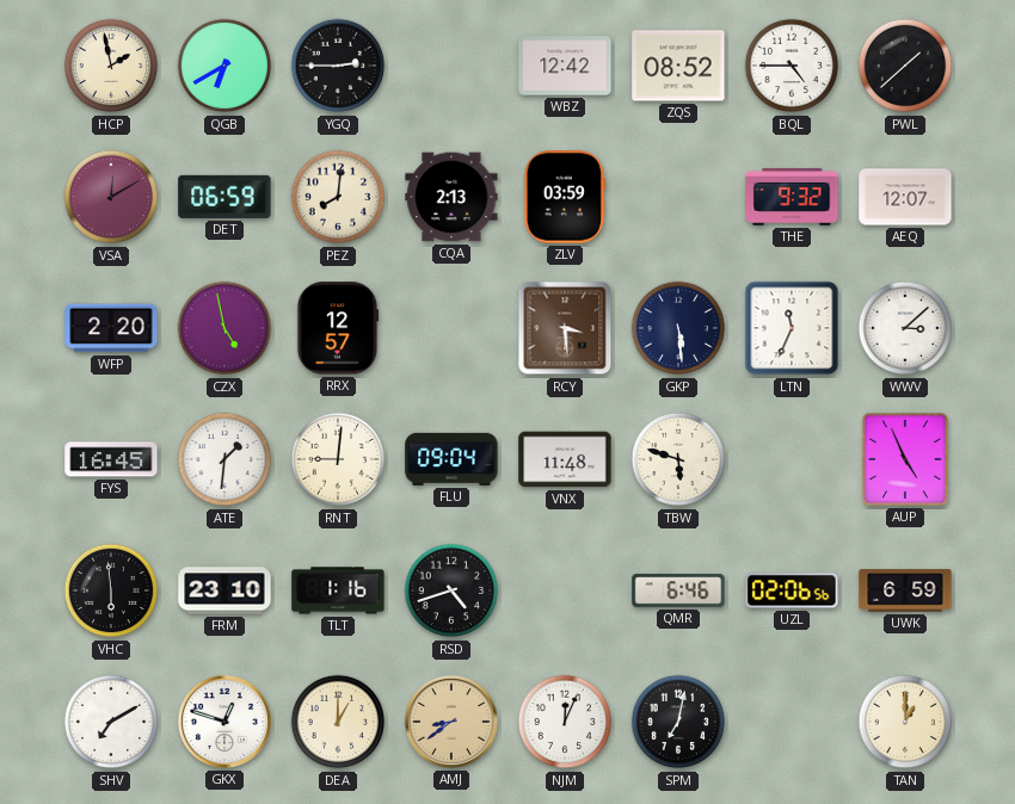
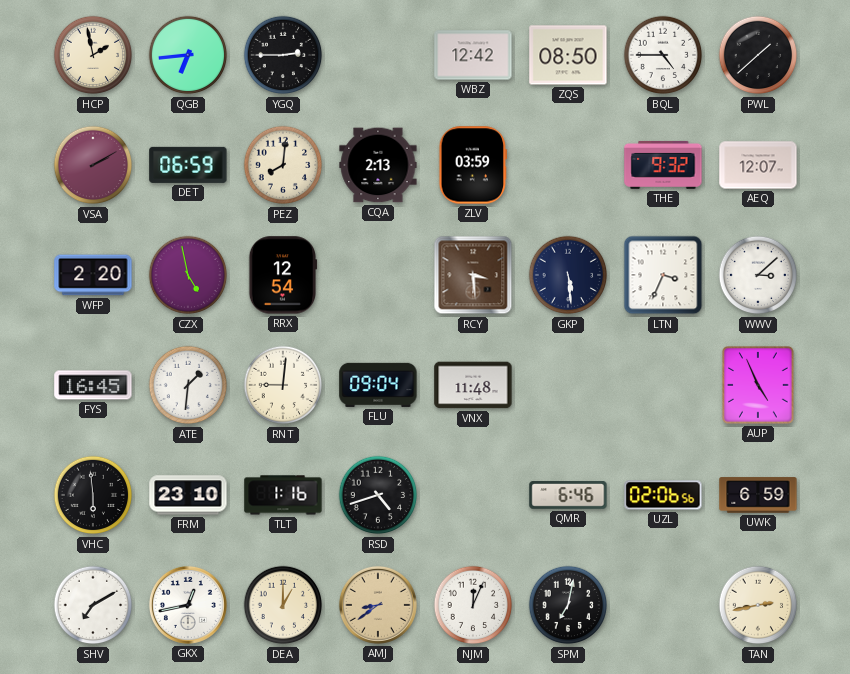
QGB: 6:40 -> 6:44 (188, 55)
ZQS: 08:52 -> 08:50 (568, 55)
VSA: 12:10 -> 2:10 (93, 165)
RRX: 12:57 -> 12:54 (283, 275)
LTN: 11:34 -> 3:34 (663, 275)
TBW: 5:48 -> none (678, 459)
GKX: 12:48 -> 12:43 (188, 605)
TAN: 1:00 -> 2:43 (758, 605)
